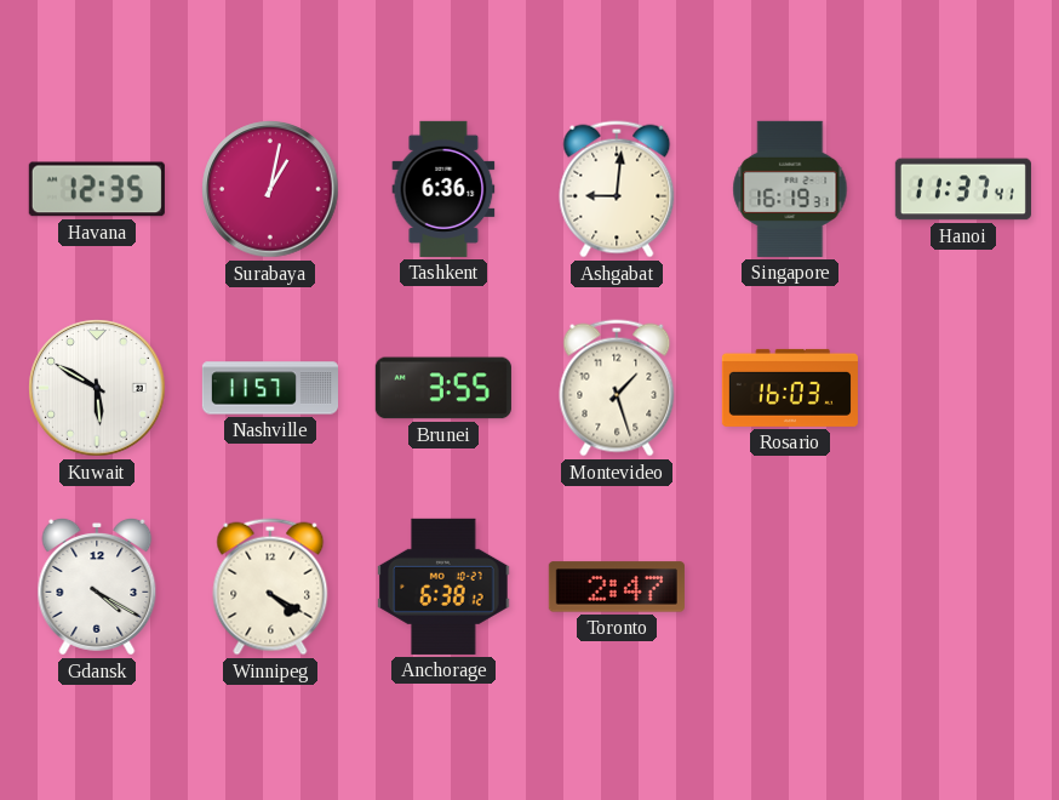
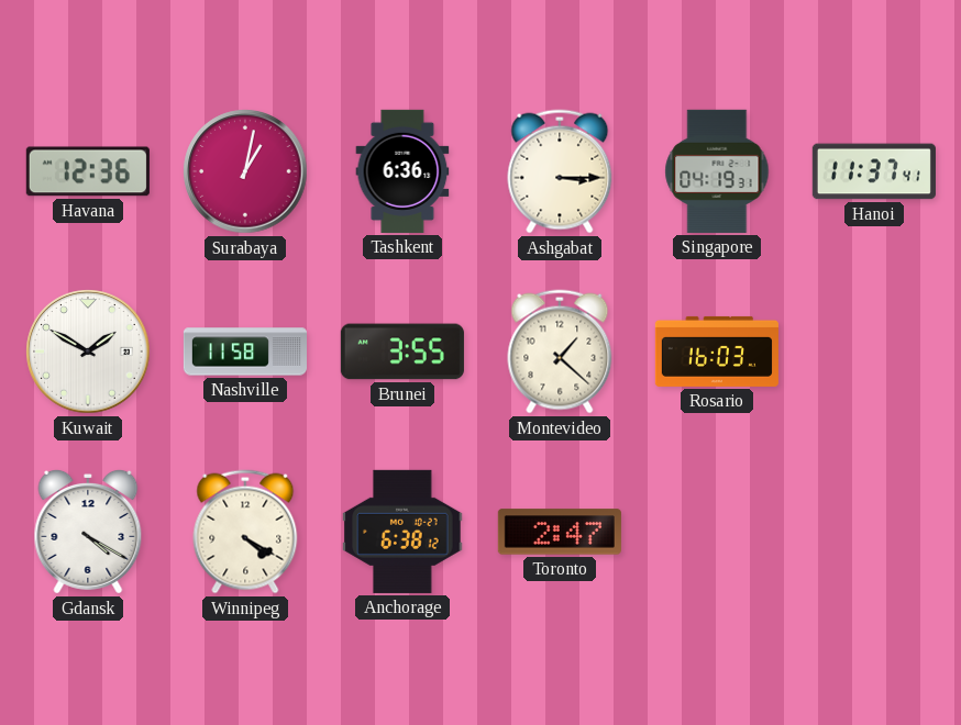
Havana: 12:35 -> 12:36 (88, 171)
Ashgabat: 9:01 -> 3:15 (560, 171)
Singapore: 16:19 -> 04:19 (717, 171)
Kuwait: 5:50 -> 1:50 (88, 352)
Nashville: 11:57 -> 11:58 (244, 352)
Montevideo: 1:27 -> 1:22 (560, 352)
